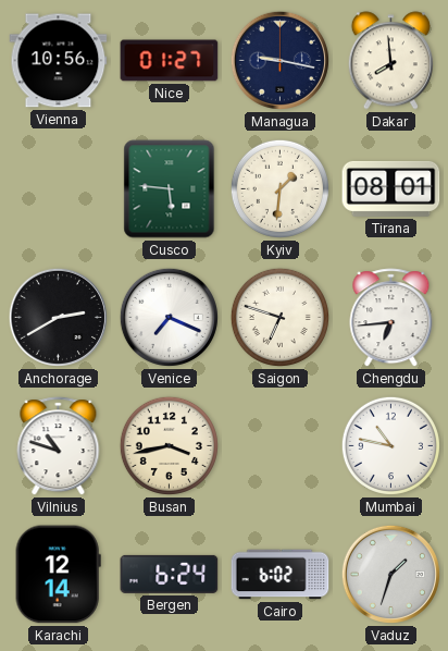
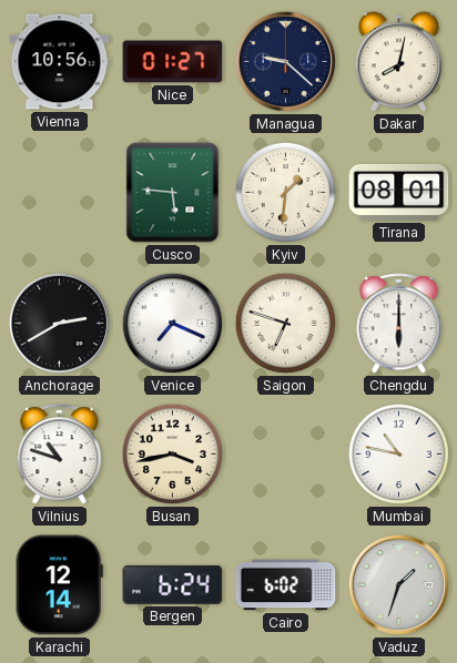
Managua: 9:17 -> 9:22 (285, 61)
Dakar: 7:59 -> 8:02 (398, 62)
Chengdu: 6:44 -> 6:00 (399, 324)
